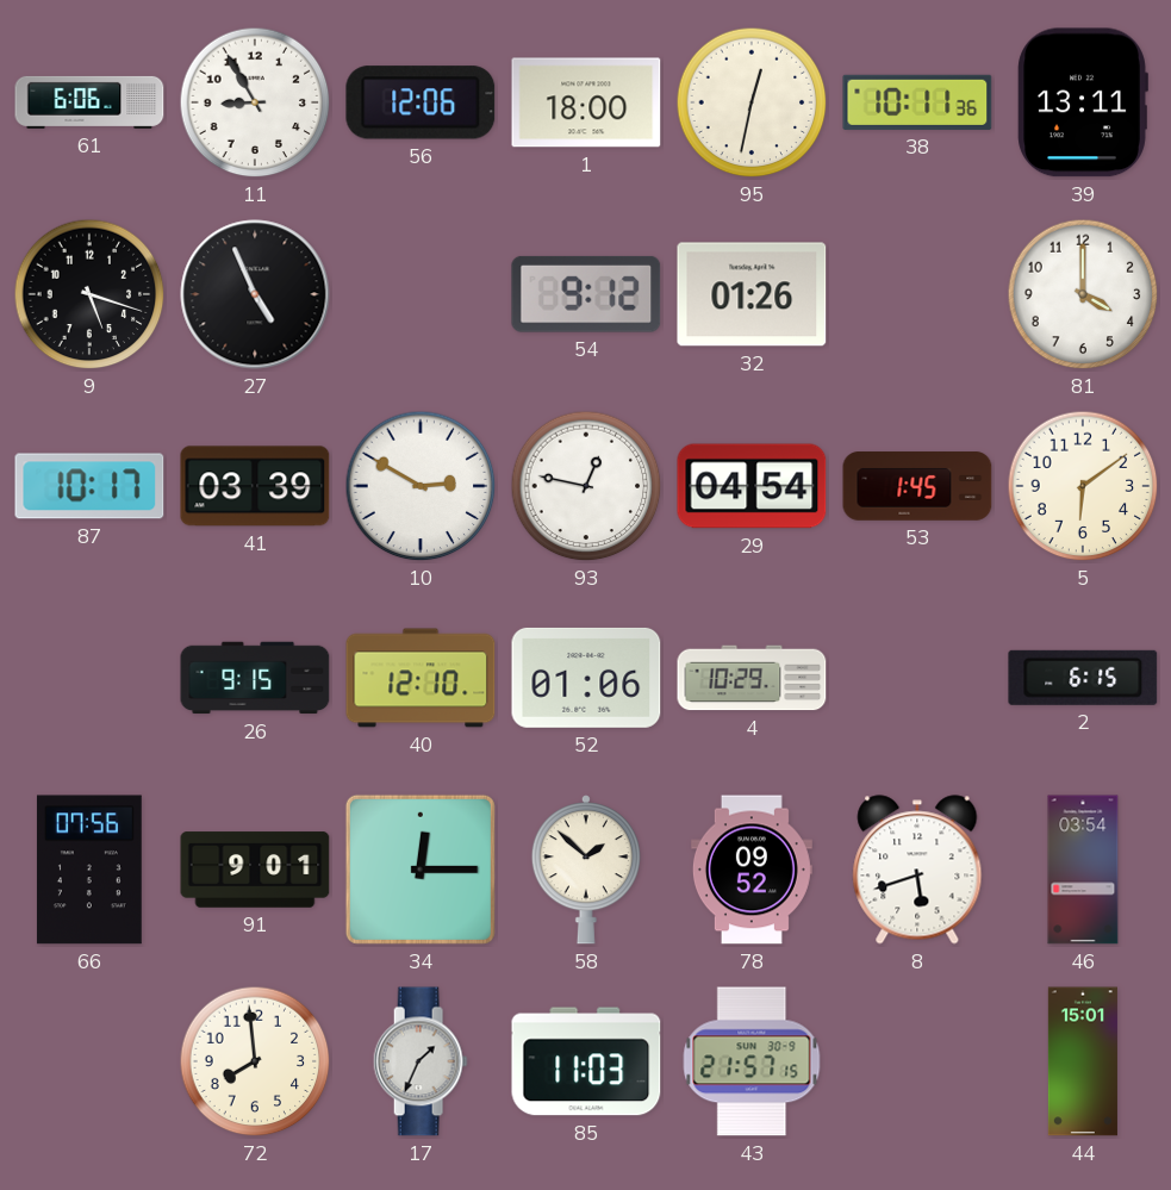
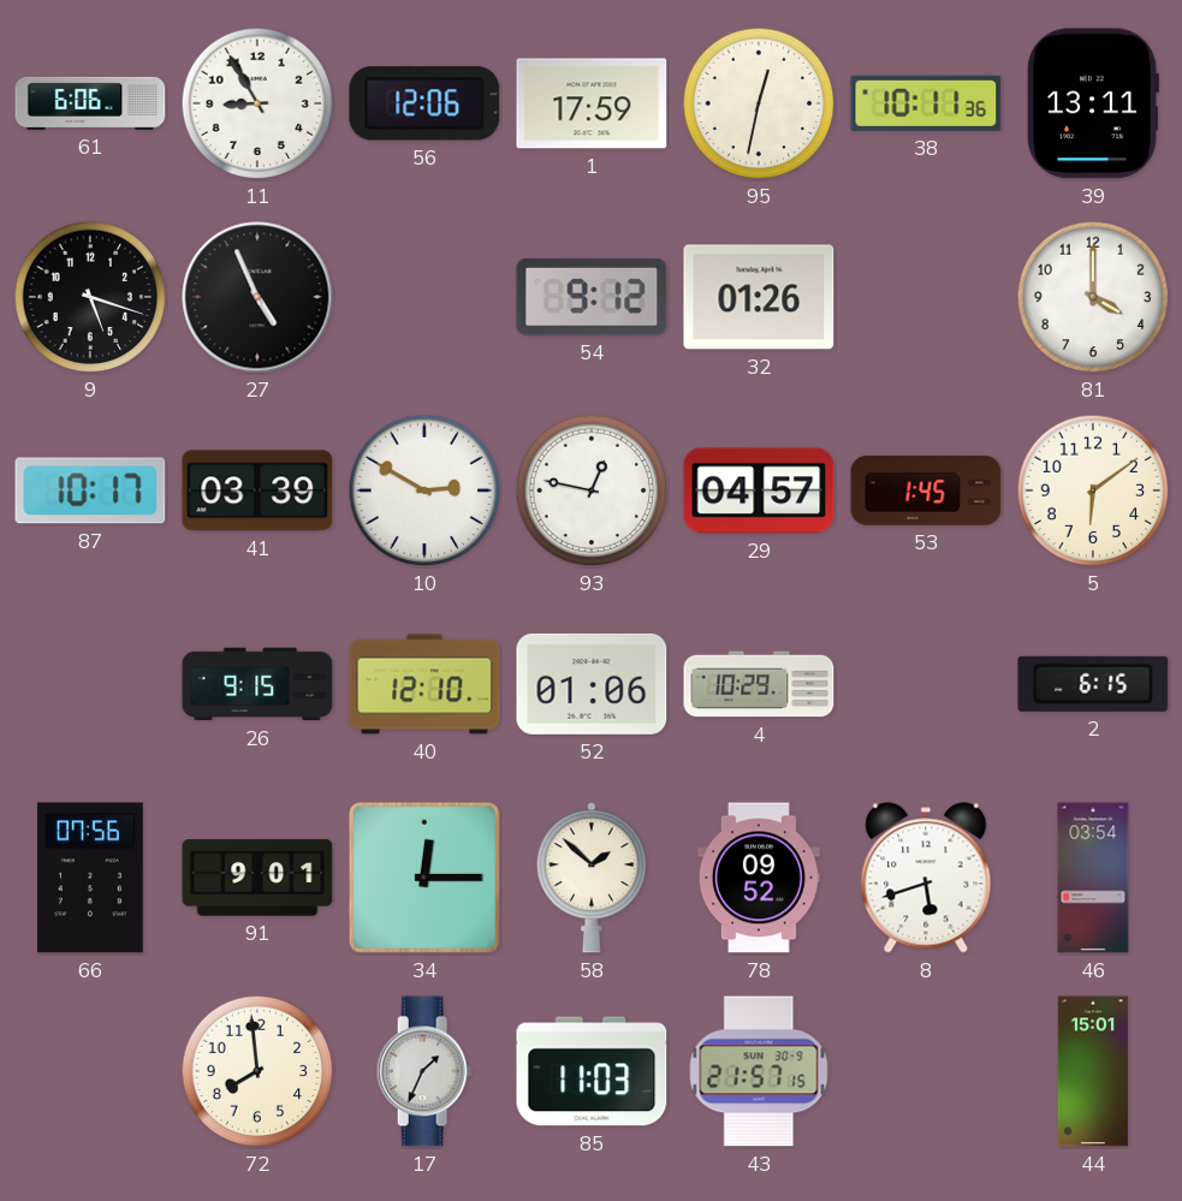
1: 18:00 -> 17:59 (592, 103)
29: 04:54 -> 04:57 (759, 490)
